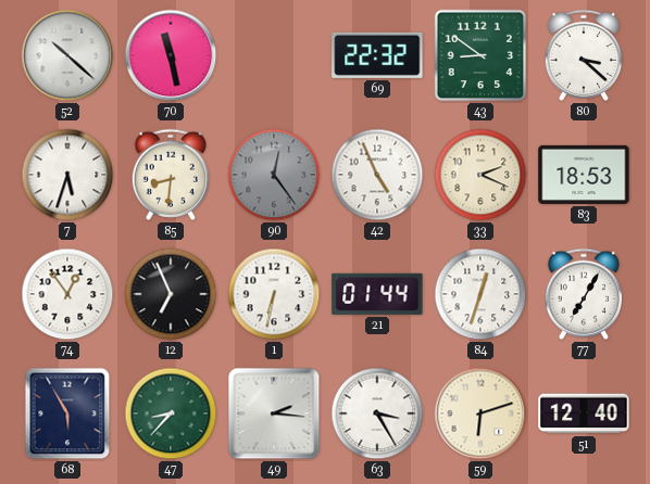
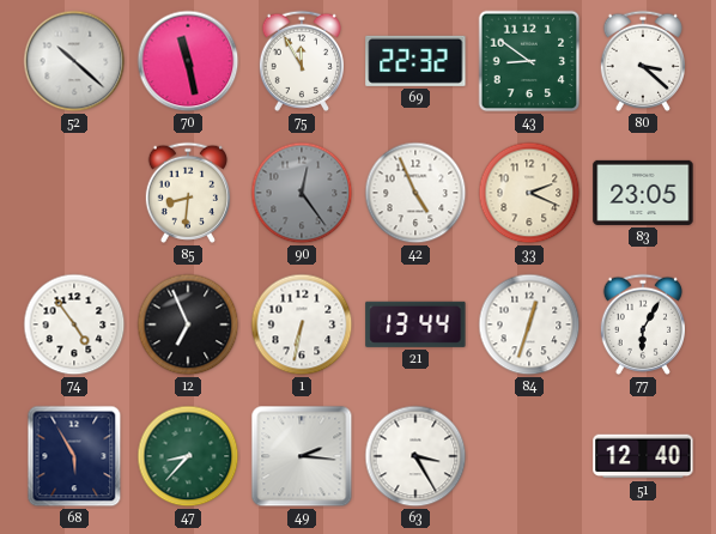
75: none -> 11:55 (301, 61)
7: 5:33 -> none (67, 175)
83: 18:53 -> 23:05 (643, 193)
74: 12:54 -> 4:54 (74, 324)
21: 01:44 -> 13:44 (415, 324)
77: 7:05 -> 6:05 (642, 324)
59: 6:12 -> none (480, 413)
